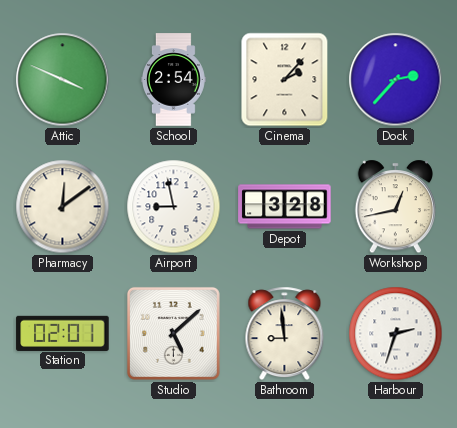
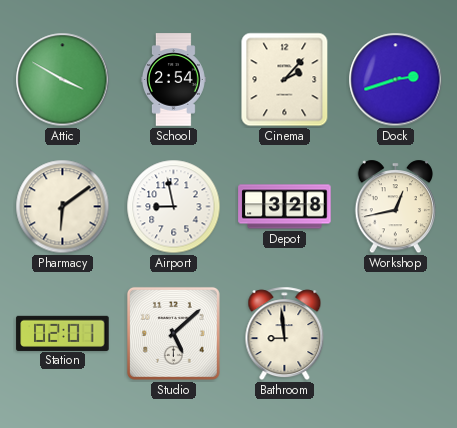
Attic: 3:49 -> 3:50 (63, 80)
Dock: 2:37 -> 2:42 (396, 80)
Pharmacy: 12:09 -> 6:09 (63, 207)
Harbour: 2:33 -> none (396, 334)
